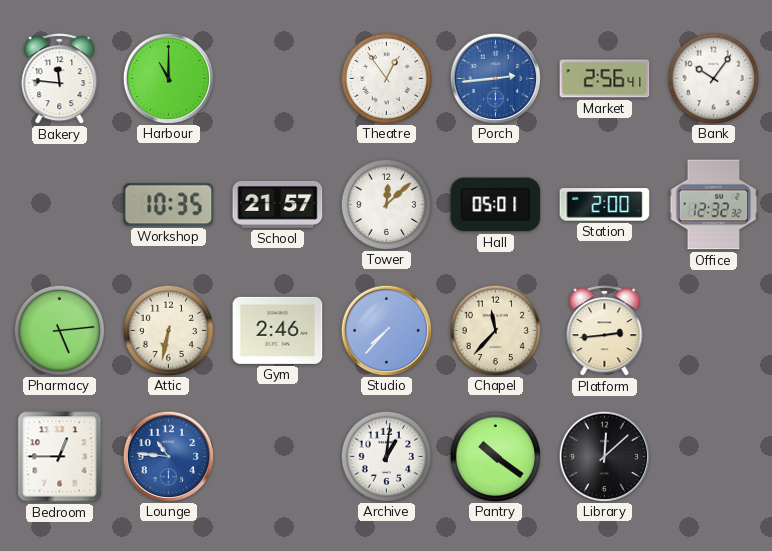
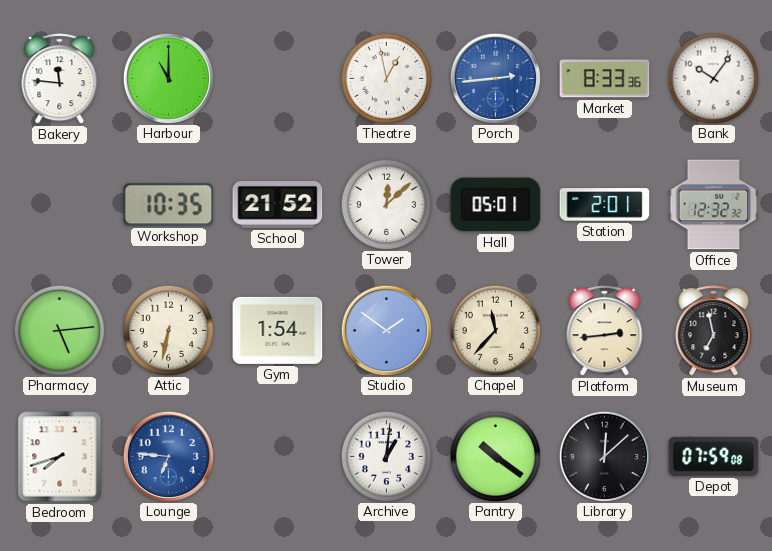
Theatre: 12:54 -> 12:58 (386, 78)
Market: 2:56 -> 8:33 (605, 79)
School: 21:57 -> 21:52 (278, 204)
Station: 2:00 -> 2:01 (605, 205)
Gym: 2:46 -> 1:54 (278, 330)
Studio: 7:37 -> 1:51 (386, 330)
Museum: none -> 6:58 (714, 331)
Bedroom: 12:45 -> 7:42 (60, 457)
Lounge: 10:46 -> 6:46 (168, 456)
Depot: none -> 07:59 (714, 457)
